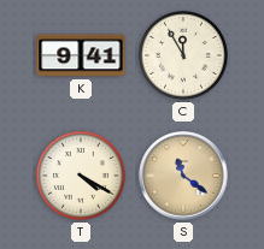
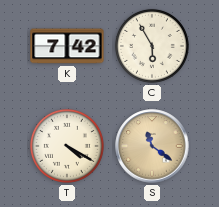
K: 9:41 -> 7:42 (67, 46)
C: 11:55 -> 5:55 (152, 46)
